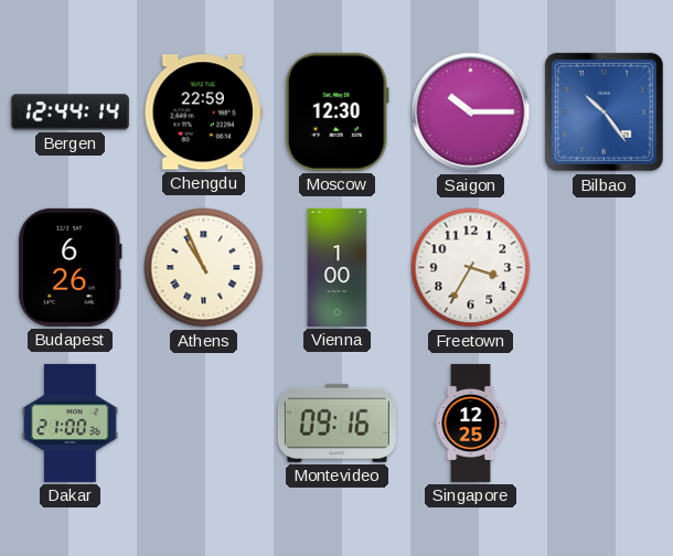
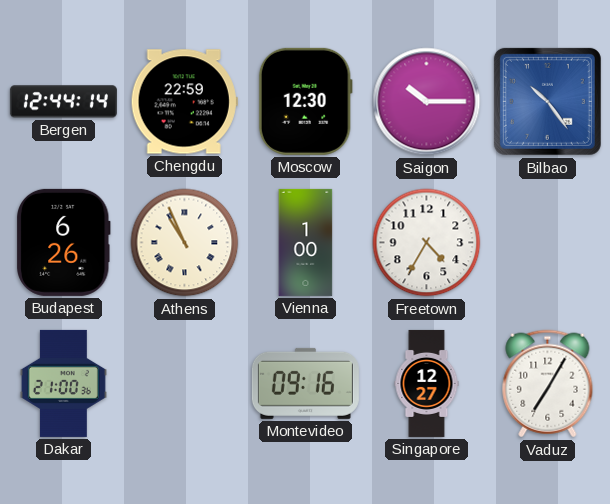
Freetown: 3:35 -> 4:35 (427, 243)
Singapore: 12:25 -> 12:27 (427, 383)
Vaduz: none -> 7:05 (548, 384)
